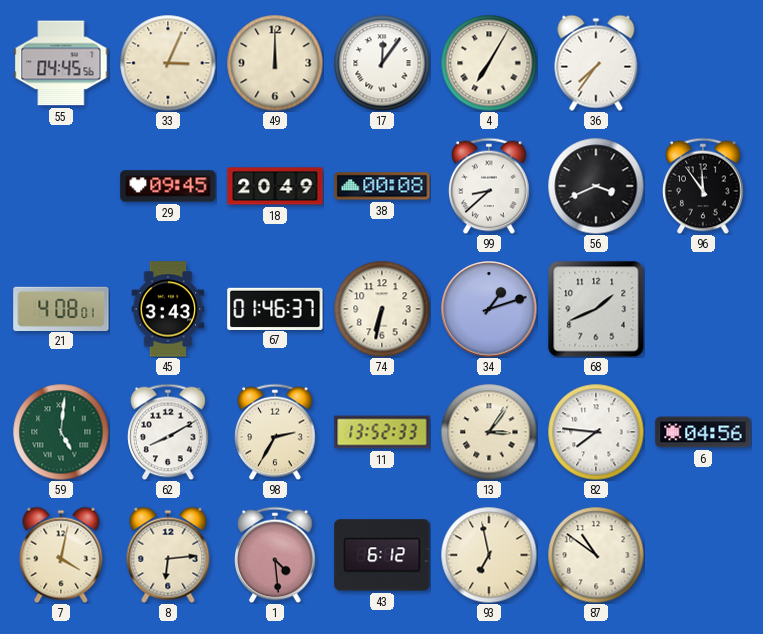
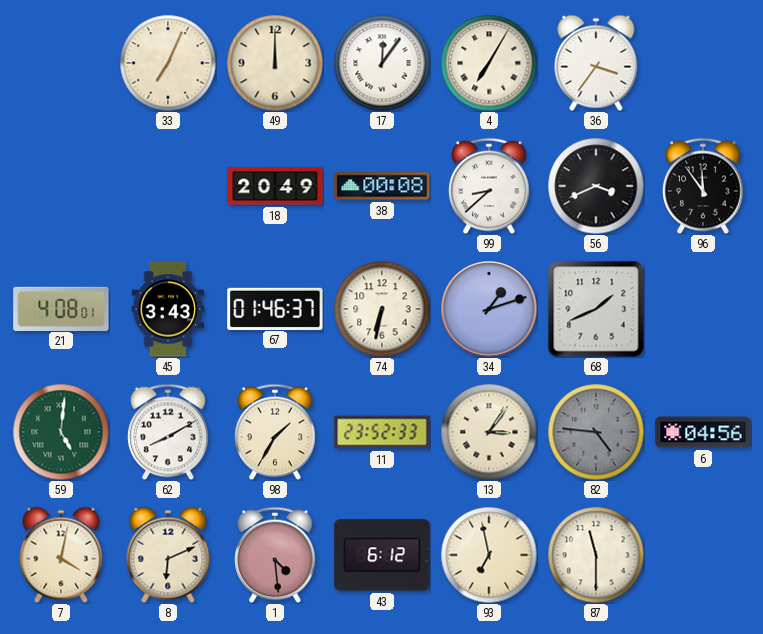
55: 04:45 -> none (61, 63)
33: 3:04 -> 7:04 (168, 63)
36: 7:36 -> 3:36 (596, 63)
29: 09:45 -> none (168, 186)
98: 2:35 -> 1:35 (275, 432)
11: 13:52 -> 23:52 (382, 432)
82: 7:46 -> 4:46 (596, 432)
82 dial: white -> grey (596, 432)
8: 6:14 -> 6:11 (168, 555)
87: 10:51 -> 11:30 (596, 555)
